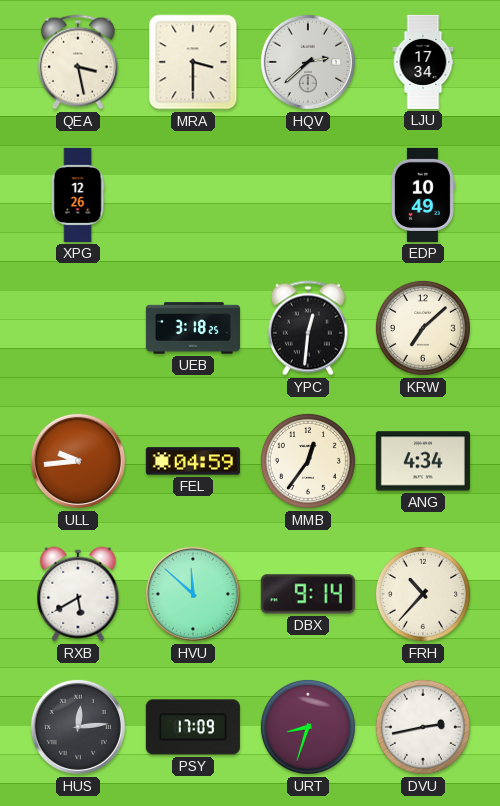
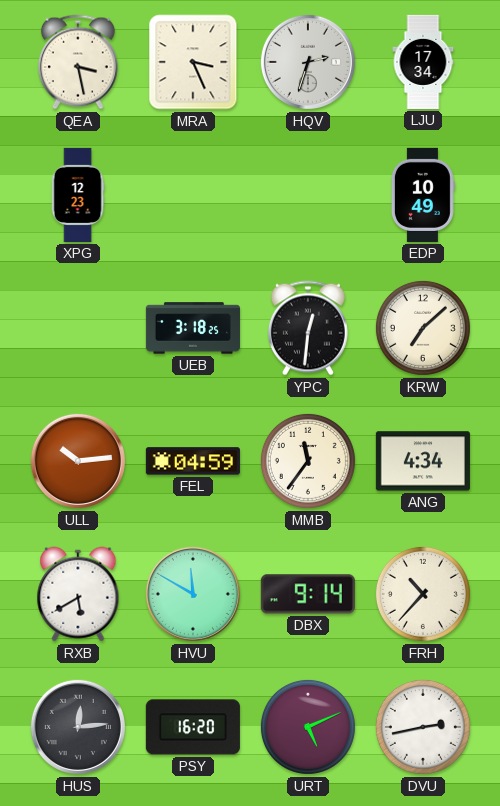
MRA: 3:30 -> 3:26 (193, 62)
HQV: 2:38 -> 2:33 (308, 62)
XPG: 12:26 -> 12:23 (78, 195)
ULL: 9:44 -> 10:14 (78, 461)
MMB: 12:36 -> 11:36 (308, 461)
HVU: 11:52 -> 11:50 (193, 594)
PSY: 17:09 -> 16:20 (193, 727)
URT: 8:33 -> 5:11 (308, 727)
